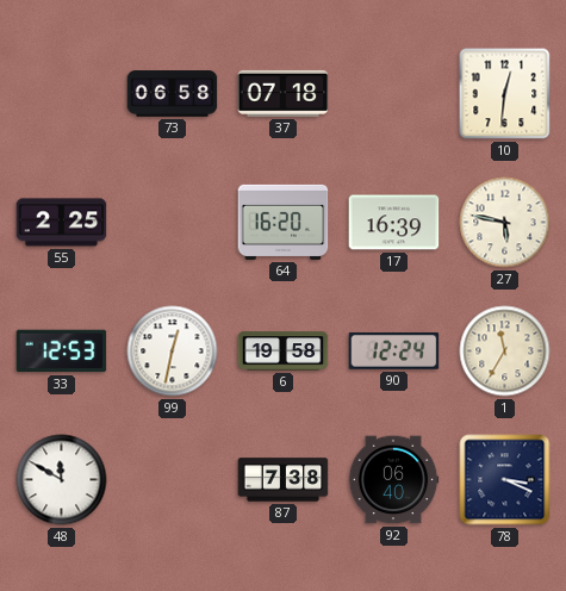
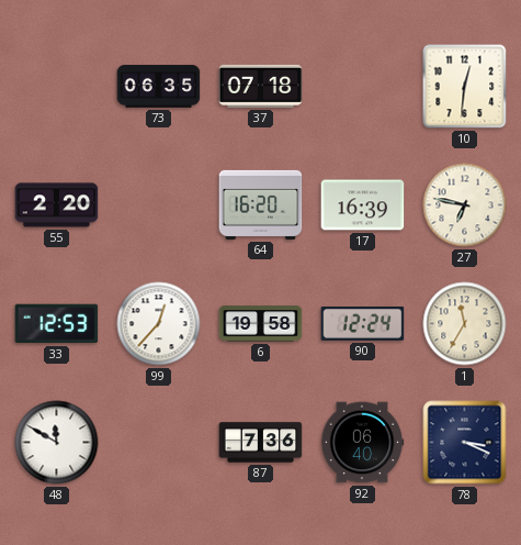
73: 06:58 -> 06:35 (159, 87)
55: 2:25 -> 2:20 (57, 205)
27: 5:47 -> 6:47 (465, 205)
99: 12:32 -> 12:37 (159, 324)
87: 7:38 -> 7:36 (261, 443)
